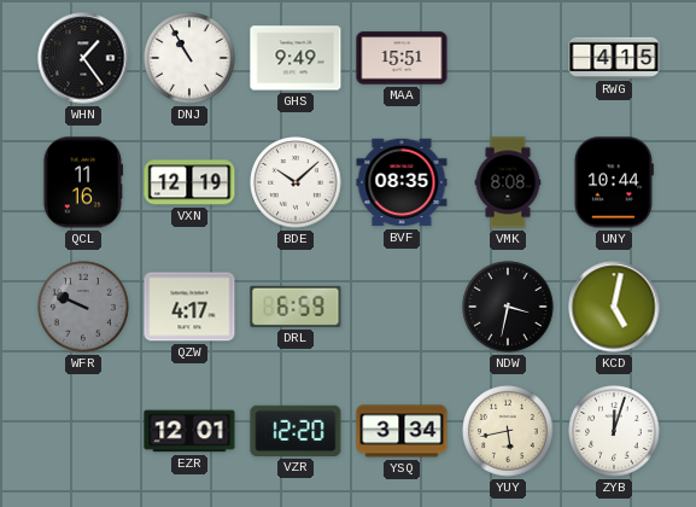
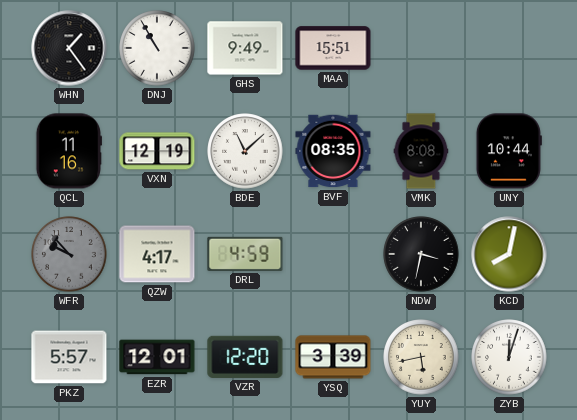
RWG: 4:15 -> none (614, 58)
BDE: 10:08 -> 11:08 (245, 151)
WFR: 9:49 -> 9:53 (69, 254)
DRL: 6:59 -> 4:59 (245, 254)
KCD: 5:02 -> 8:02 (509, 254)
PKZ: none -> 5:57 (69, 357)
YSQ: 3:34 -> 3:39 (333, 357)
